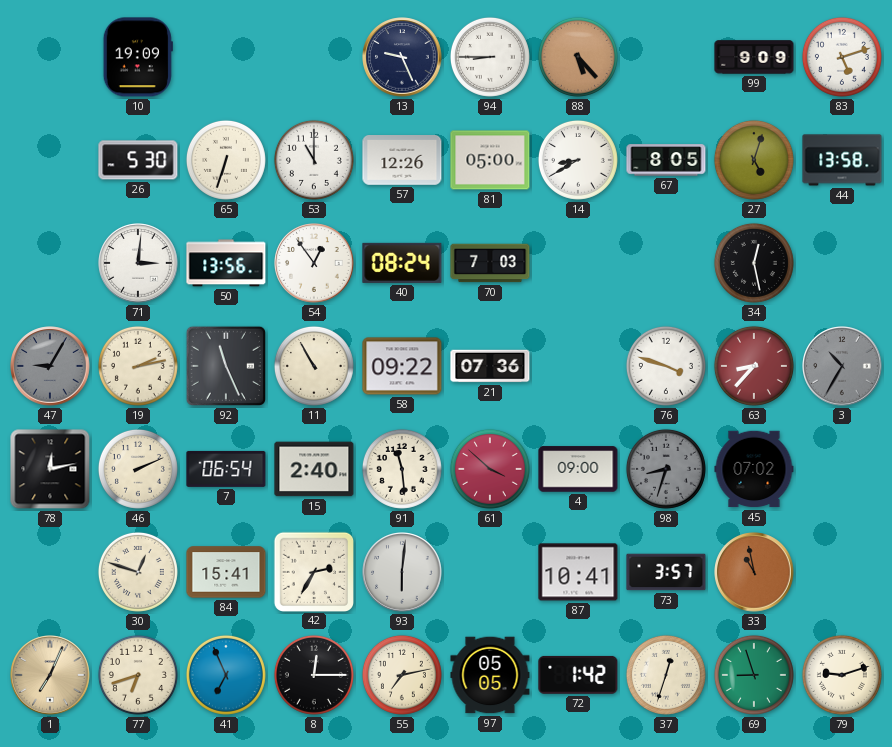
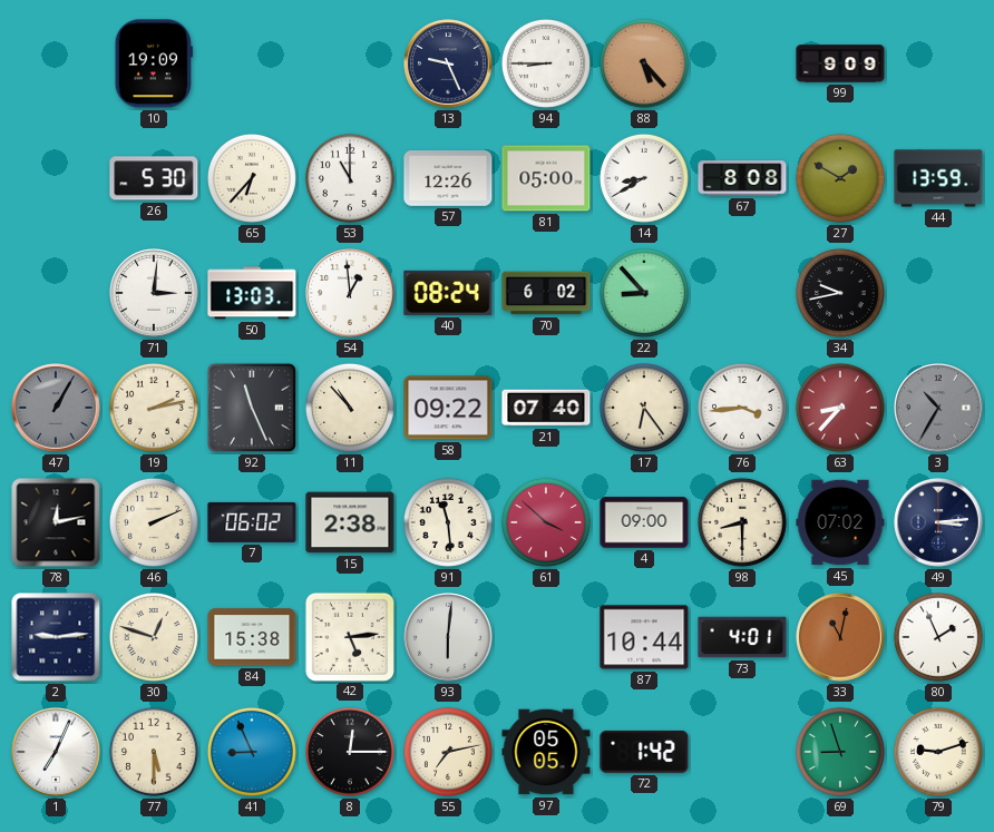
83: 5:12 -> none (842, 57)
65: 6:33 -> 6:37 (252, 178)
67: 8:05 -> 8:08 (742, 178)
27: 5:03 -> 1:50 (840, 178)
44: 13:58 -> 13:59 (938, 178)
50: 13:56 -> 13:03 (252, 293)
54: 12:54 -> 12:59 (350, 293)
70: 7:03 -> 6:02 (546, 293)
22: none -> 8:53 (644, 293)
34: 12:28 -> 9:43 (840, 293)
47: 9:05 -> 1:05 (56, 408)
11: 10:55 -> 10:53 (350, 408)
21: 07:36 -> 07:40 (546, 408)
17: none -> 6:24 (644, 408)
76: 3:48 -> 3:44 (742, 408)
7: 06:54 -> 06:02 (252, 522)
15: 2:40 -> 2:38 (350, 522)
98: 8:33 -> 8:30 (742, 522)
98 dial: grey -> cream (742, 522)
49: none -> 3:14 (938, 522)
2: none -> 9:14 (56, 637)
84: 15:41 -> 15:38 (252, 637)
42: 2:35 -> 5:14 (349, 636)
87: 10:41 -> 10:44 (644, 637)
73: 3:57 -> 4:01 (742, 637)
33: 10:58 -> 11:02 (840, 637)
80: none -> 1:56 (938, 637)
1 dial: champagne -> white (56, 752)
77: 6:42 -> 5:30 (154, 752)
41: 6:56 -> 8:56 (252, 752)
37: 12:33 -> none (666, 675)
